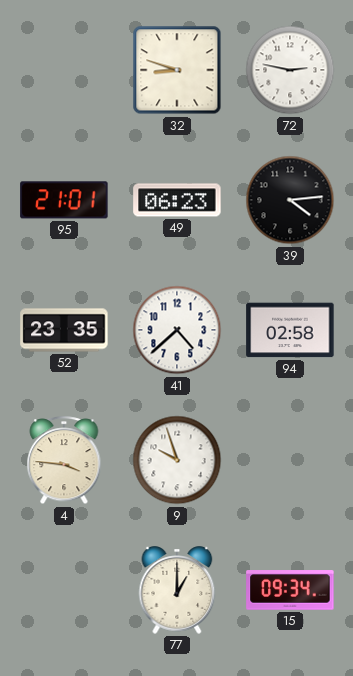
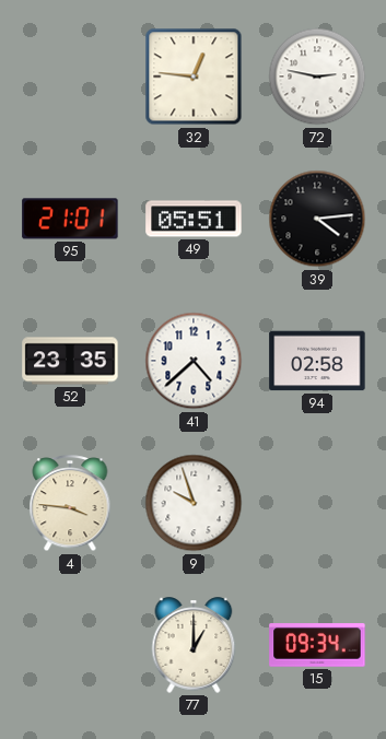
32: 8:48 -> 12:46 (194, 77)
49: 06:23 -> 05:51 (194, 219)
